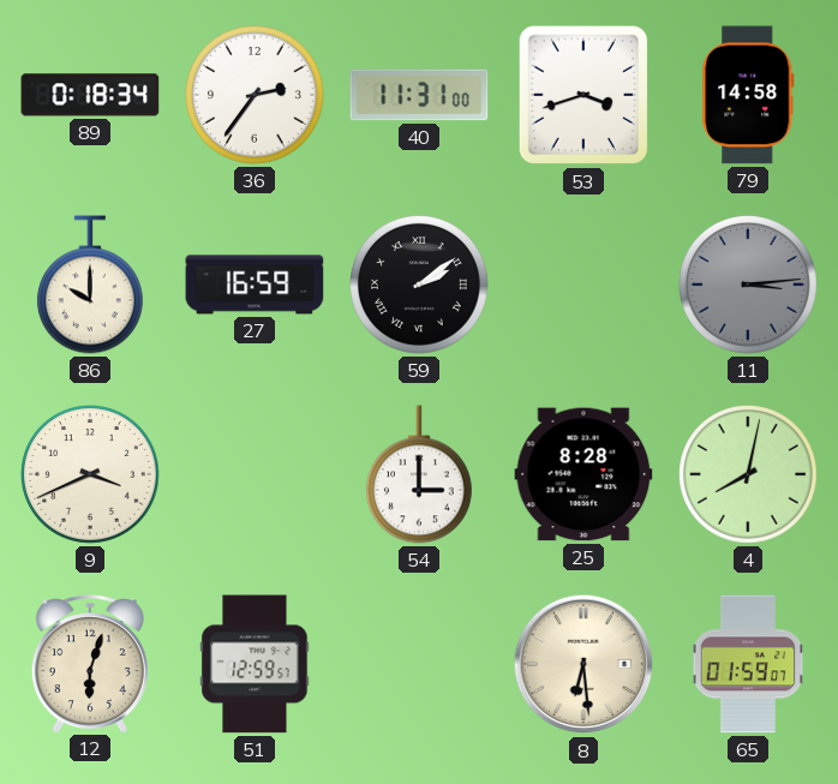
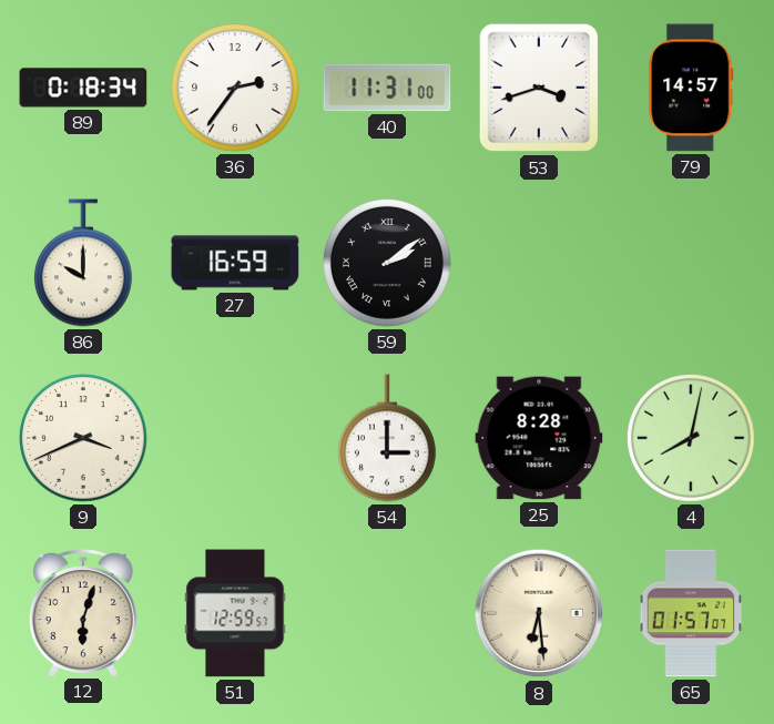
79: 14:58 -> 14:57 (691, 88)
11: 3:14 -> none (749, 286)
65: 01:59 -> 01:57 (691, 613)
